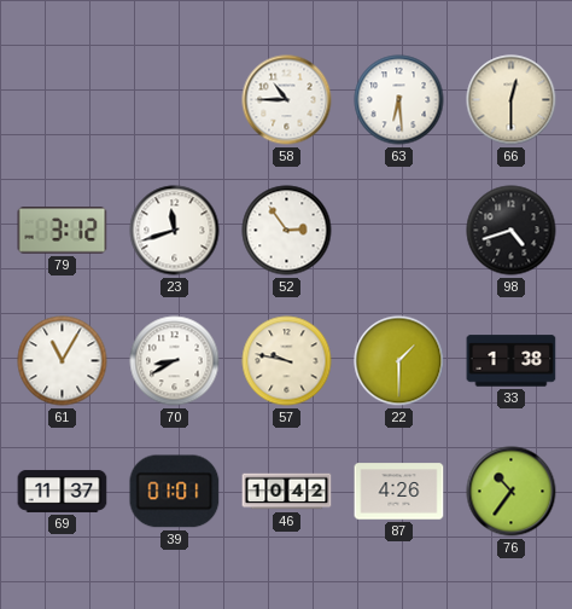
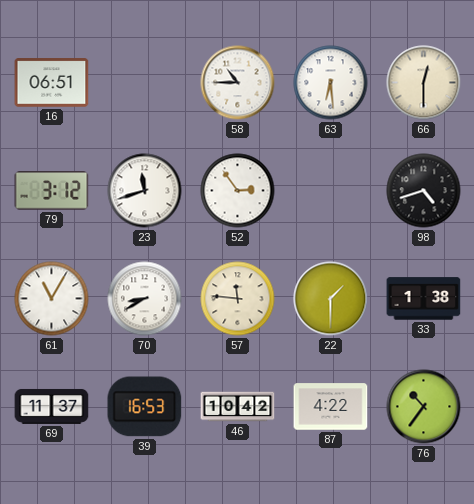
16: none -> 06:51 (52, 83)
57: 9:47 -> 11:46 (238, 299)
39: 01:01 -> 16:53 (145, 407)
87: 4:26 -> 4:22 (331, 407)
